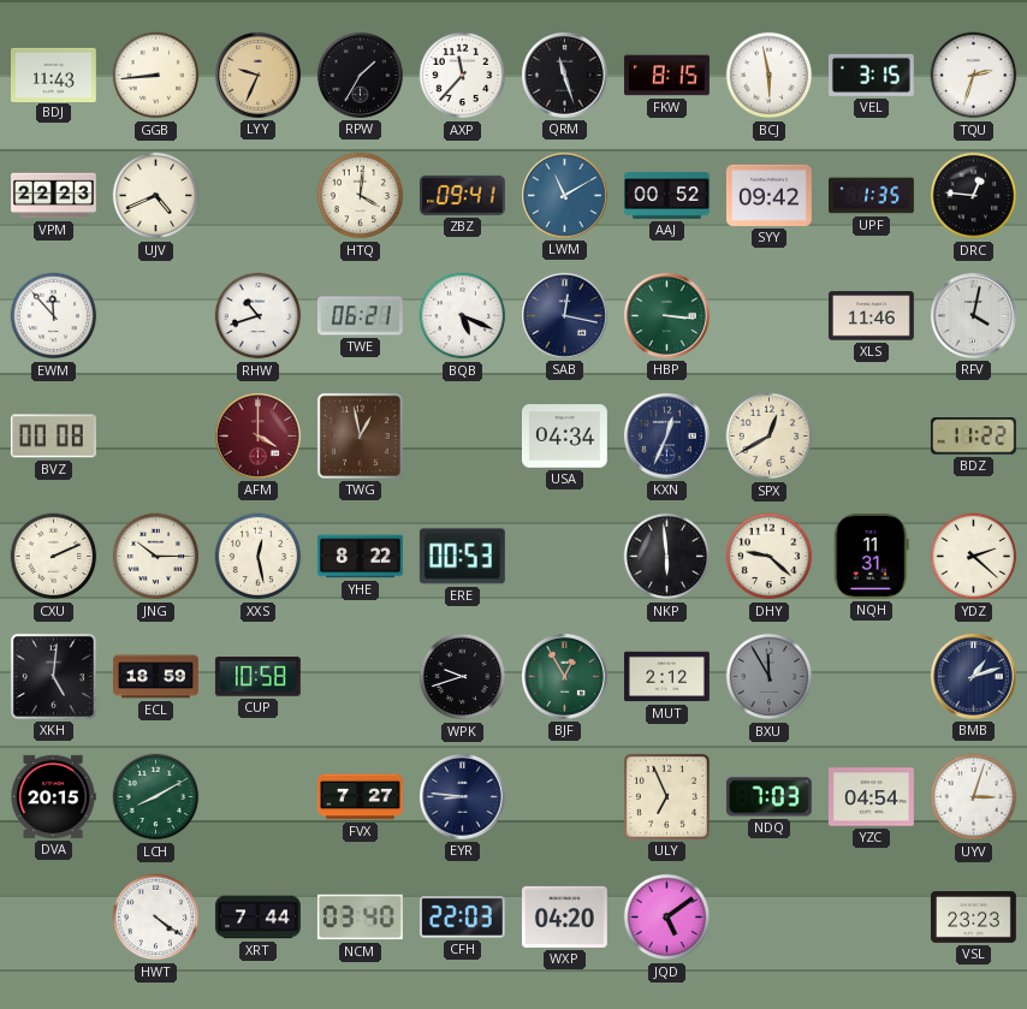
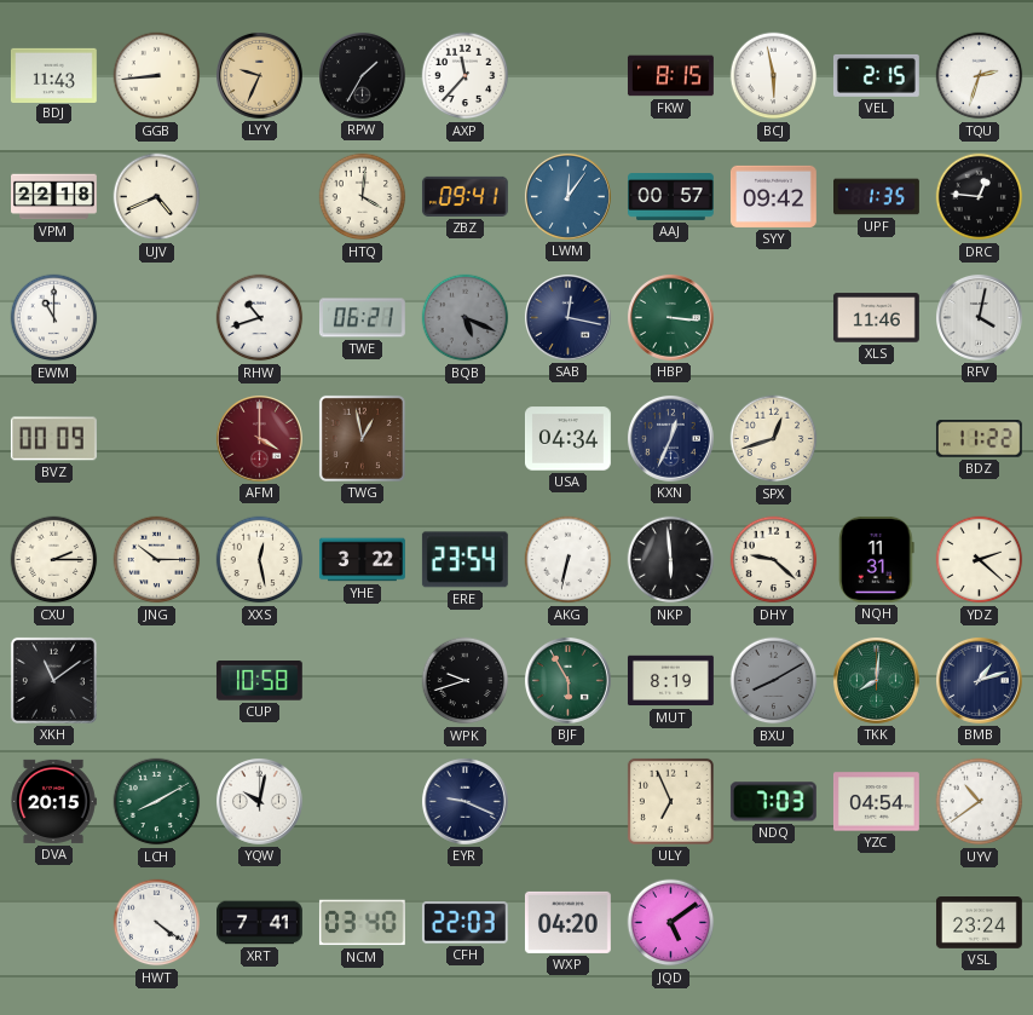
QRM: 11:27 -> none (564, 75)
VEL: 3:15 -> 2:15 (876, 75)
VPM: 22:23 -> 22:18 (54, 197)
LWM: 11:10 -> 12:06 (567, 196)
AAJ: 00:52 -> 00:57 (671, 197)
EWM: 11:53 -> 11:00 (54, 318)
BQB dial: white -> grey (466, 318)
BVZ: 00:08 -> 00:09 (53, 439)
SPX: 12:40 -> 12:42 (774, 439)
CXU: 2:11 -> 2:15 (54, 560)
YHE: 8:22 -> 3:22 (362, 560)
ERE: 00:53 -> 23:54 (464, 560)
AKG: none -> 6:32 (569, 560)
XKH: 5:01 -> 11:09 (53, 680)
ECL: 18:59 -> none (156, 677)
BJF: 12:55 -> 5:55 (567, 680)
MUT: 2:12 -> 8:19 (671, 681)
BXU: 11:55 -> 8:10 (774, 681)
TKK: none -> 8:01 (876, 680)
YQW: none -> 10:02 (259, 801)
FVX: 7:27 -> none (361, 797)
EYR: 8:46 -> 9:19 (464, 801)
UYV: 3:03 -> 10:39 (980, 802)
XRT: 7:44 -> 7:41 (260, 923)
VSL: 23:23 -> 23:24 (979, 923)
